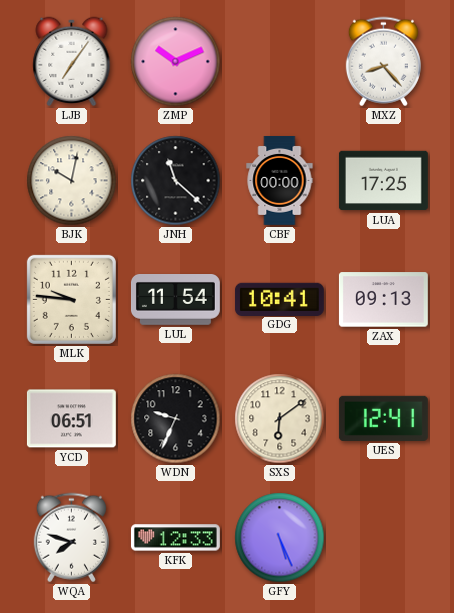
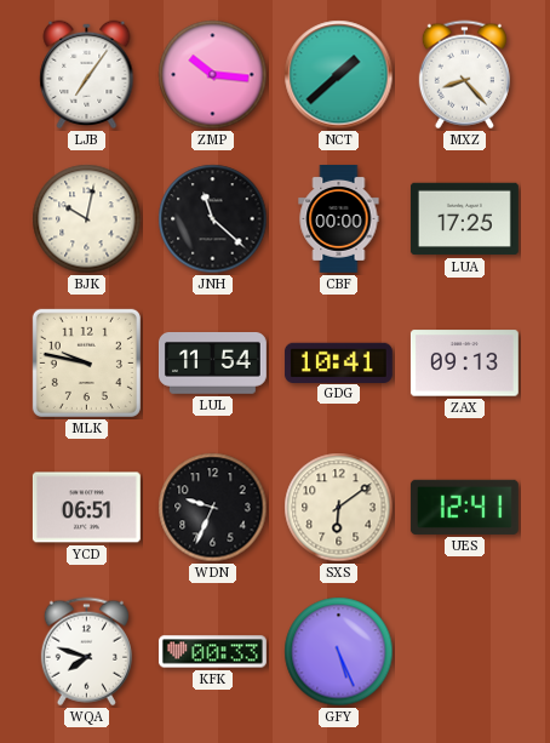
ZMP: 10:11 -> 10:16 (213, 75)
NCT: none -> 1:38 (339, 75)
MLK: 9:46 -> 9:47 (86, 362)
KFK: 12:33 -> 00:33 (212, 652)
